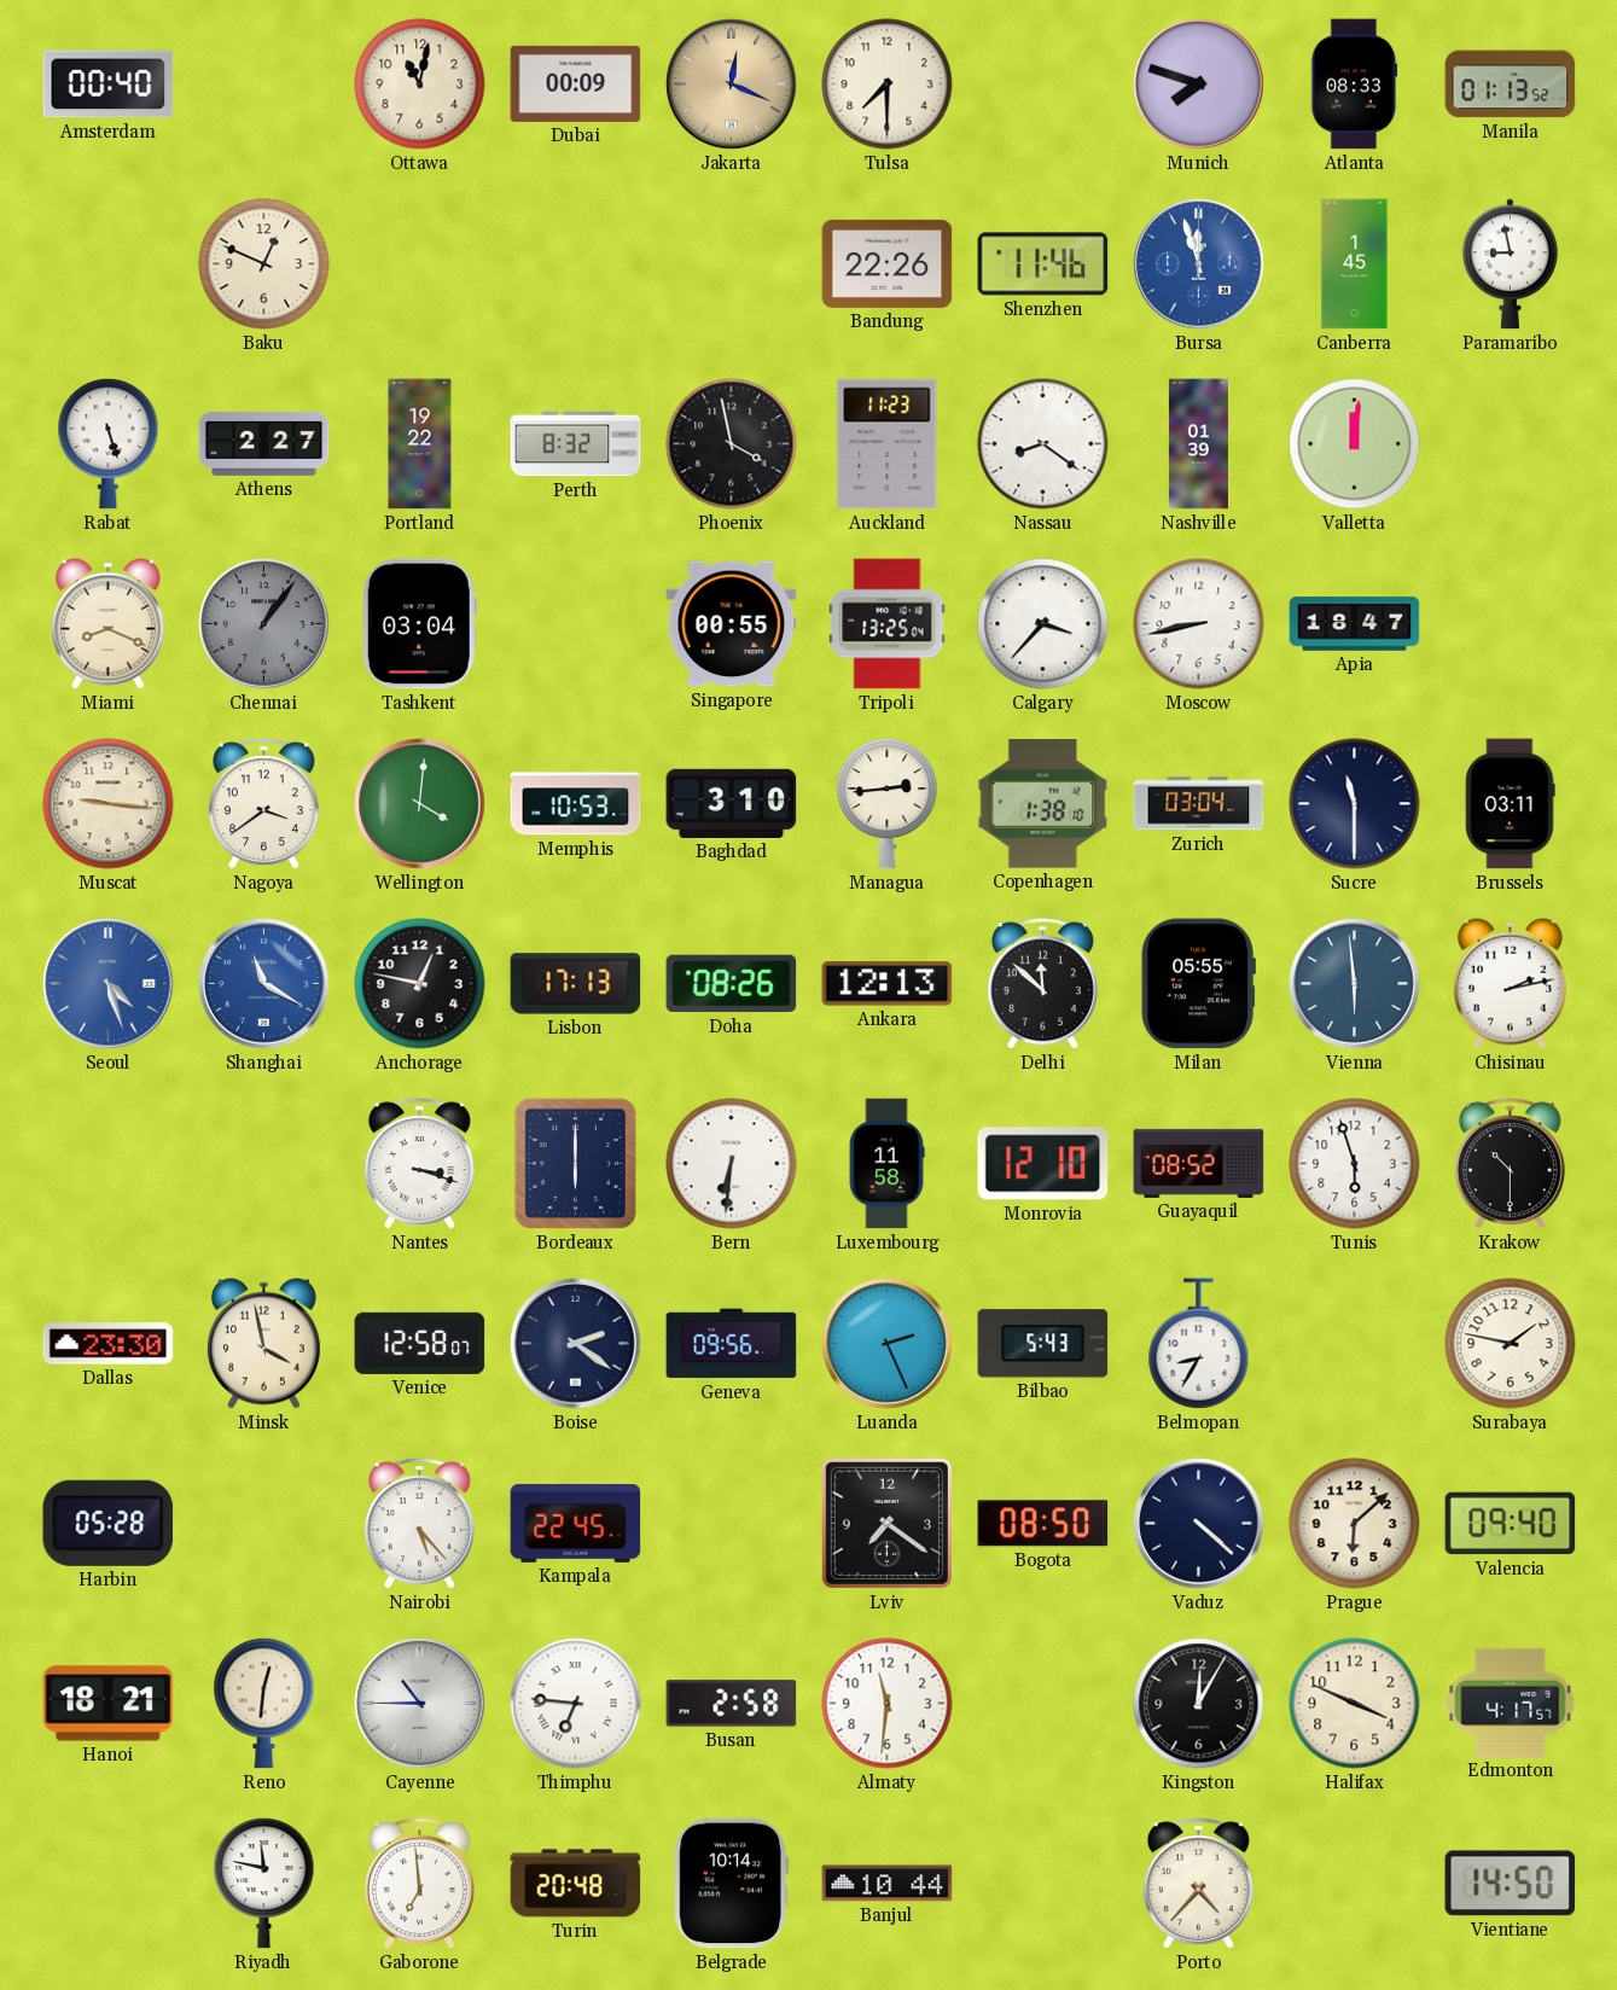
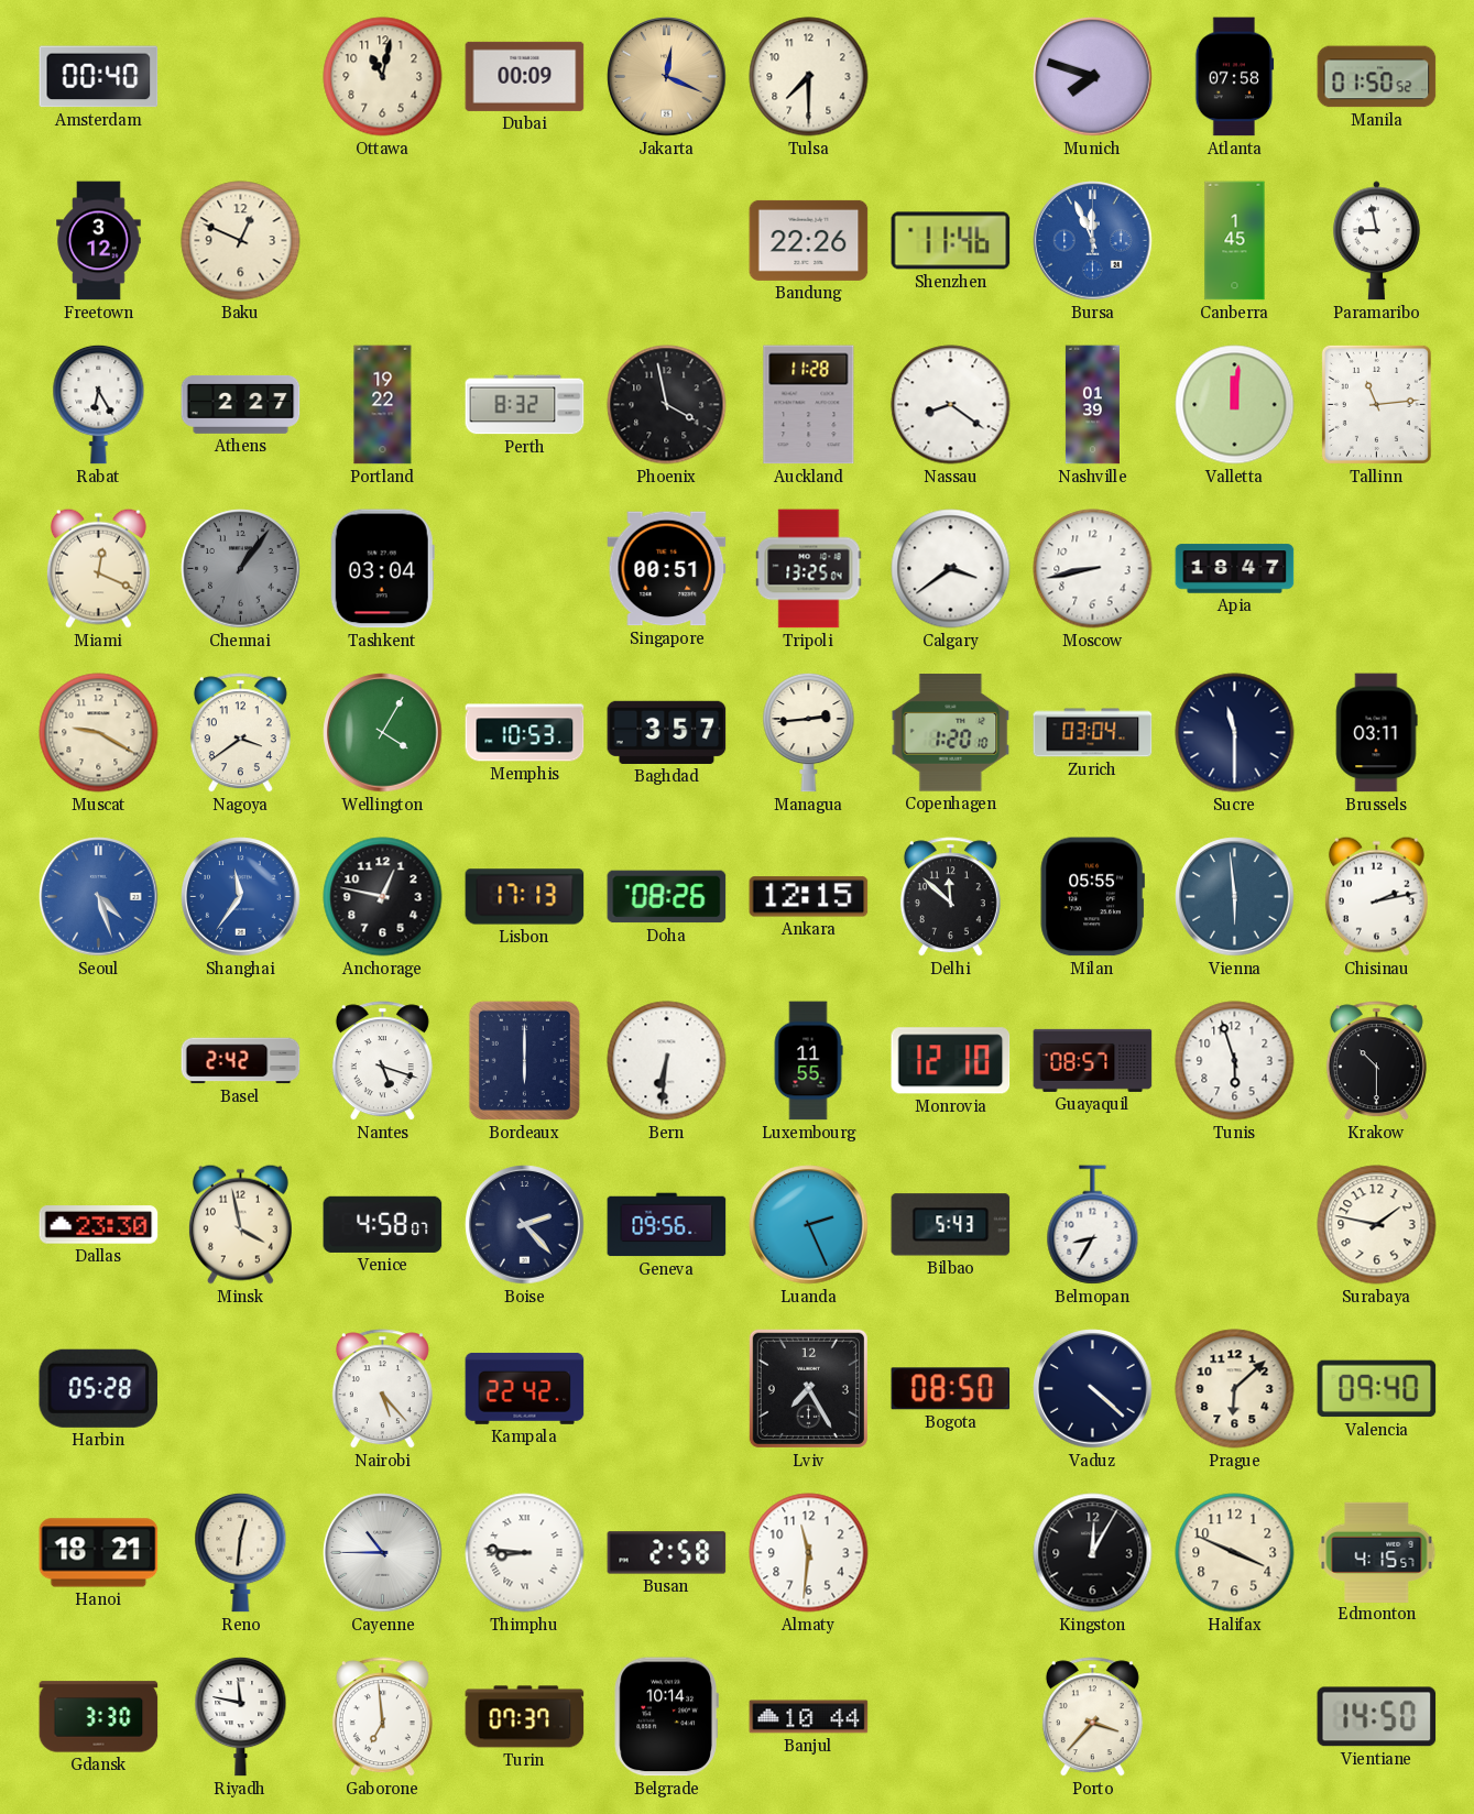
Atlanta: 08:33 -> 07:58 (1235, 77)
Manila: 01:13 -> 01:50 (1377, 77)
Freetown: none -> 3:12 (99, 241)
Bursa: 11:57 -> 11:56 (1093, 241)
Rabat: 5:27 -> 6:25 (99, 404)
Auckland: 11:23 -> 11:28 (809, 405)
Tallinn: none -> 11:14 (1376, 404)
Miami: 8:19 -> 12:19 (98, 568)
Singapore: 00:55 -> 00:51 (667, 569)
Calgary: 3:37 -> 3:39 (951, 569)
Muscat: 9:16 -> 9:20 (99, 733)
Wellington: 4:01 -> 4:05 (383, 733)
Baghdad: 3:10 -> 3:57 (667, 732)
Copenhagen: 1:38 -> 1:20 (951, 733)
Shanghai: 11:20 -> 11:36 (241, 897)
Ankara: 12:13 -> 12:15 (809, 897)
Basel: none -> 2:42 (241, 1061)
Nantes: 3:18 -> 5:18 (382, 1061)
Luxembourg: 11:58 -> 11:55 (808, 1061)
Guayaquil: 08:52 -> 08:57 (1093, 1060)
Venice: 12:58 -> 4:58 (383, 1224)
Boise: 2:21 -> 2:23 (525, 1225)
Kampala: 22:45 -> 22:42 (525, 1388)
Lviv: 7:21 -> 7:25 (808, 1388)
Thimphu: 6:46 -> 8:46 (525, 1553)
Edmonton: 4:17 -> 4:15 (1377, 1552)
Gdansk: none -> 3:30 (99, 1717)
Turin: 20:48 -> 07:37 (525, 1717)
Porto: 4:37 -> 3:37 (1092, 1717)
